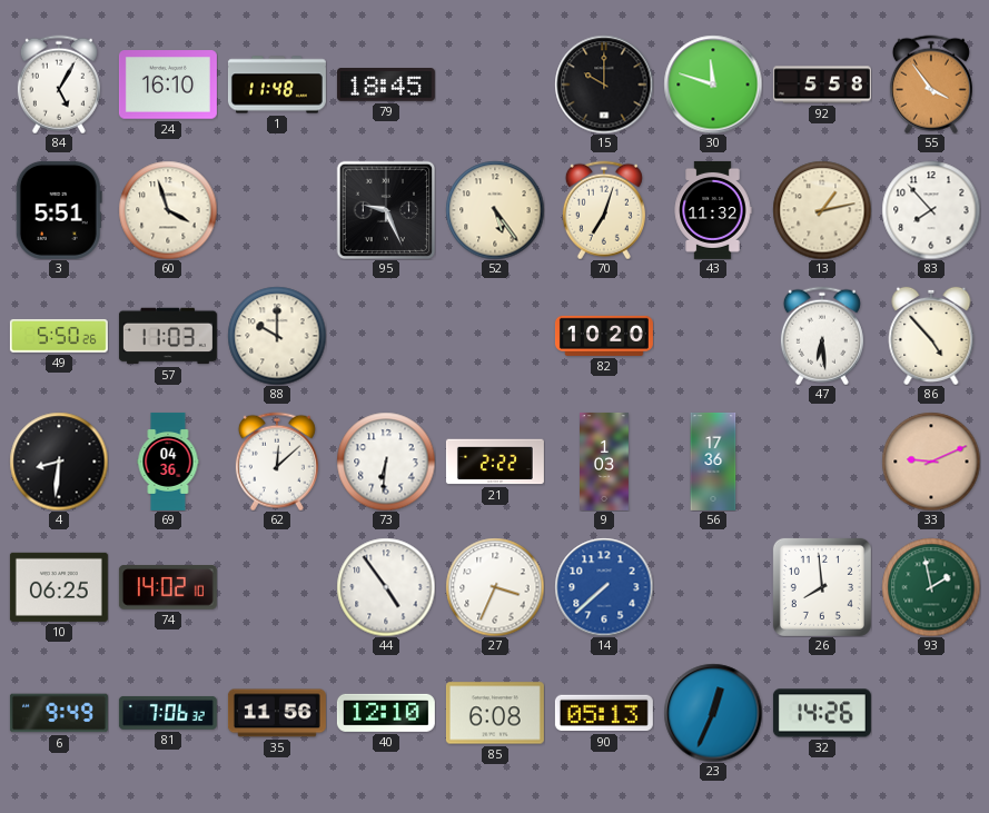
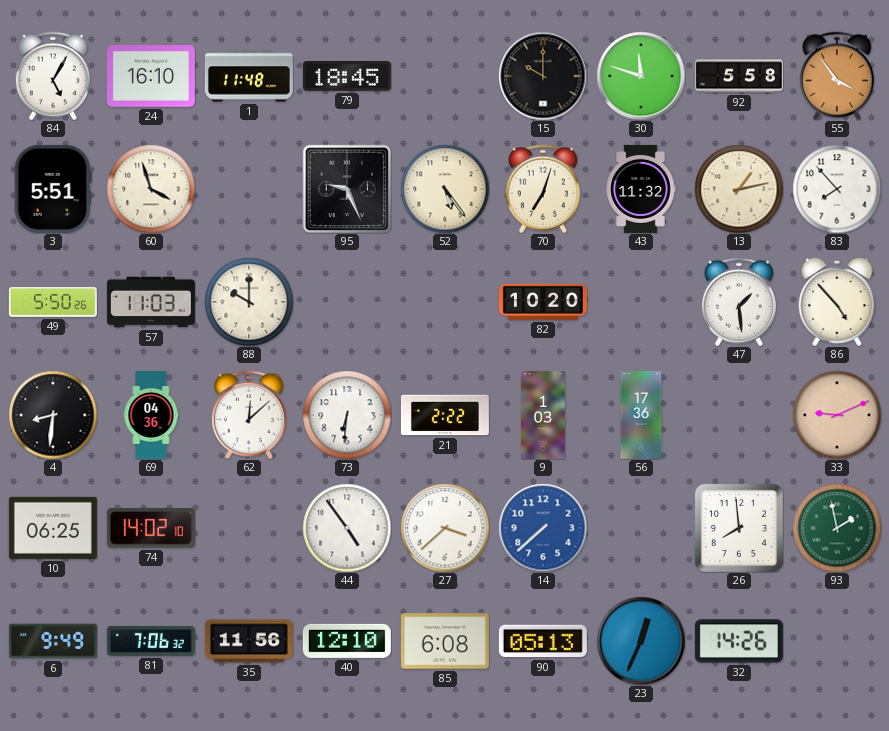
47: 6:29 -> 1:29 (739, 302)
27: 3:34 -> 3:38 (445, 528)
